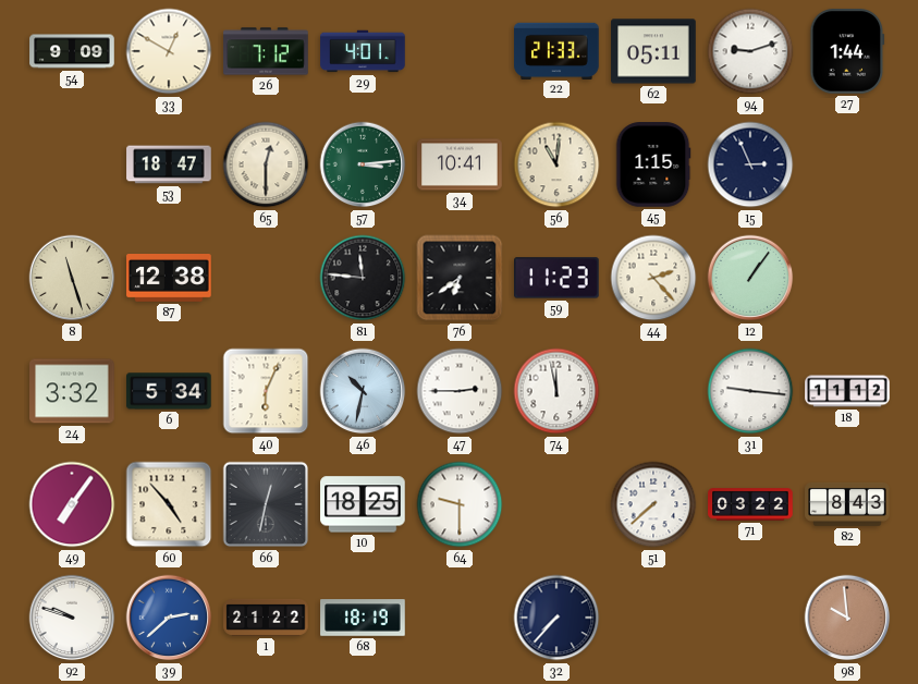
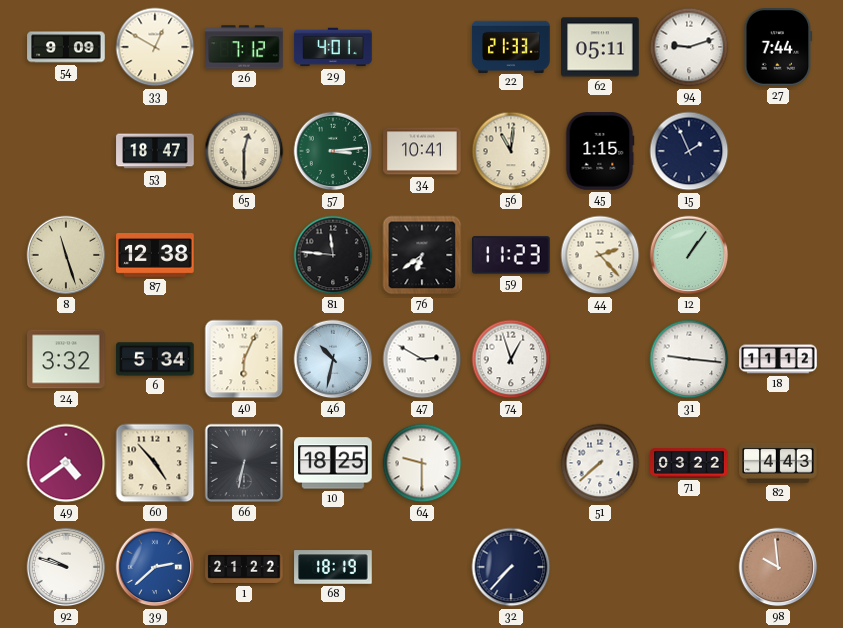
27: 1:44 -> 7:44 (778, 47)
15: 2:56 -> 1:56 (689, 151)
47: 2:45 -> 2:50 (422, 359)
74: 11:58 -> 12:57 (511, 359)
49: 7:06 -> 4:39 (66, 463)
66: 12:32 -> 6:32 (244, 463)
82: 8:43 -> 4:43 (778, 463)
